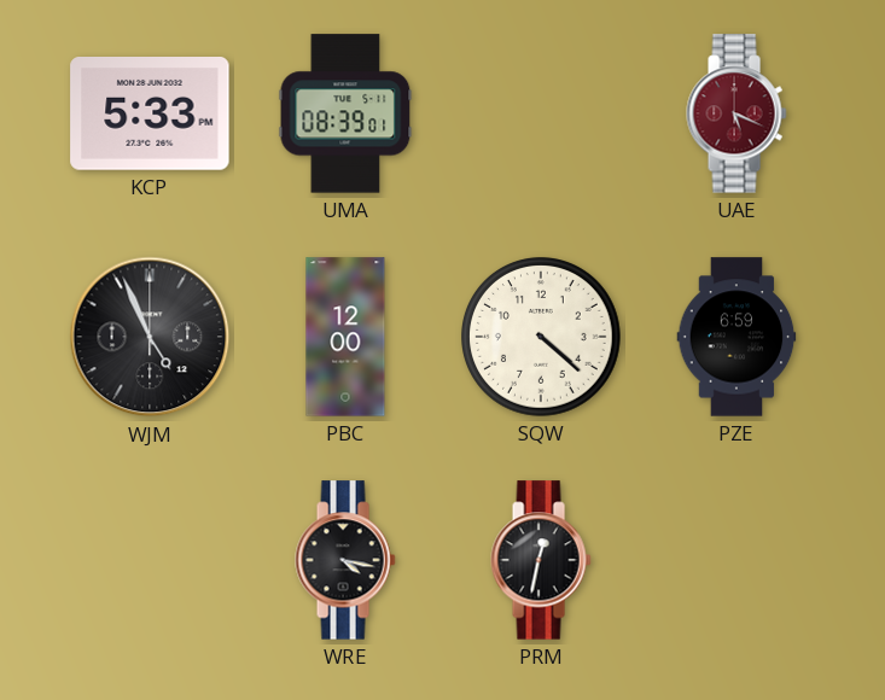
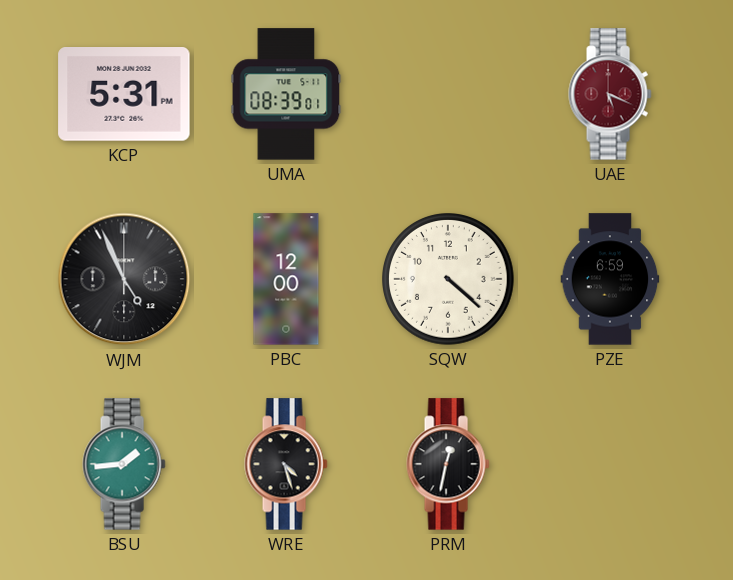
KCP: 5:33 -> 5:31 (124, 95)
BSU: none -> 1:44 (124, 464)
WRE: 4:17 -> 4:27 (286, 464)
